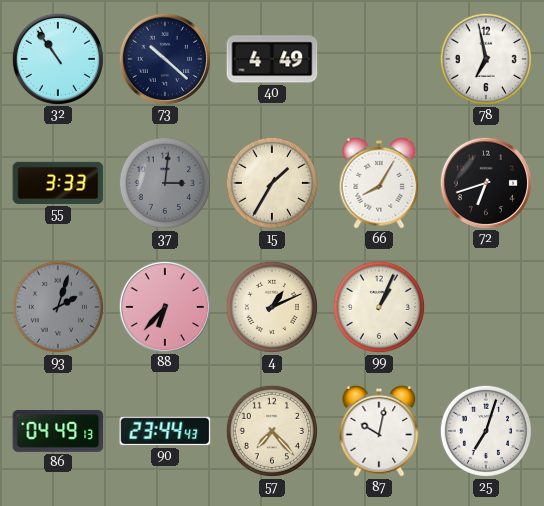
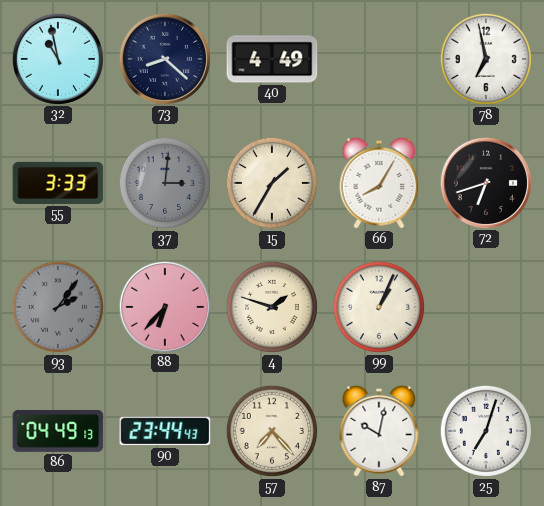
32: 10:54 -> 10:58 (57, 58)
73: 10:22 -> 8:22 (164, 58)
93: 2:03 -> 2:06 (58, 307)
4: 1:11 -> 1:48 (272, 307)
